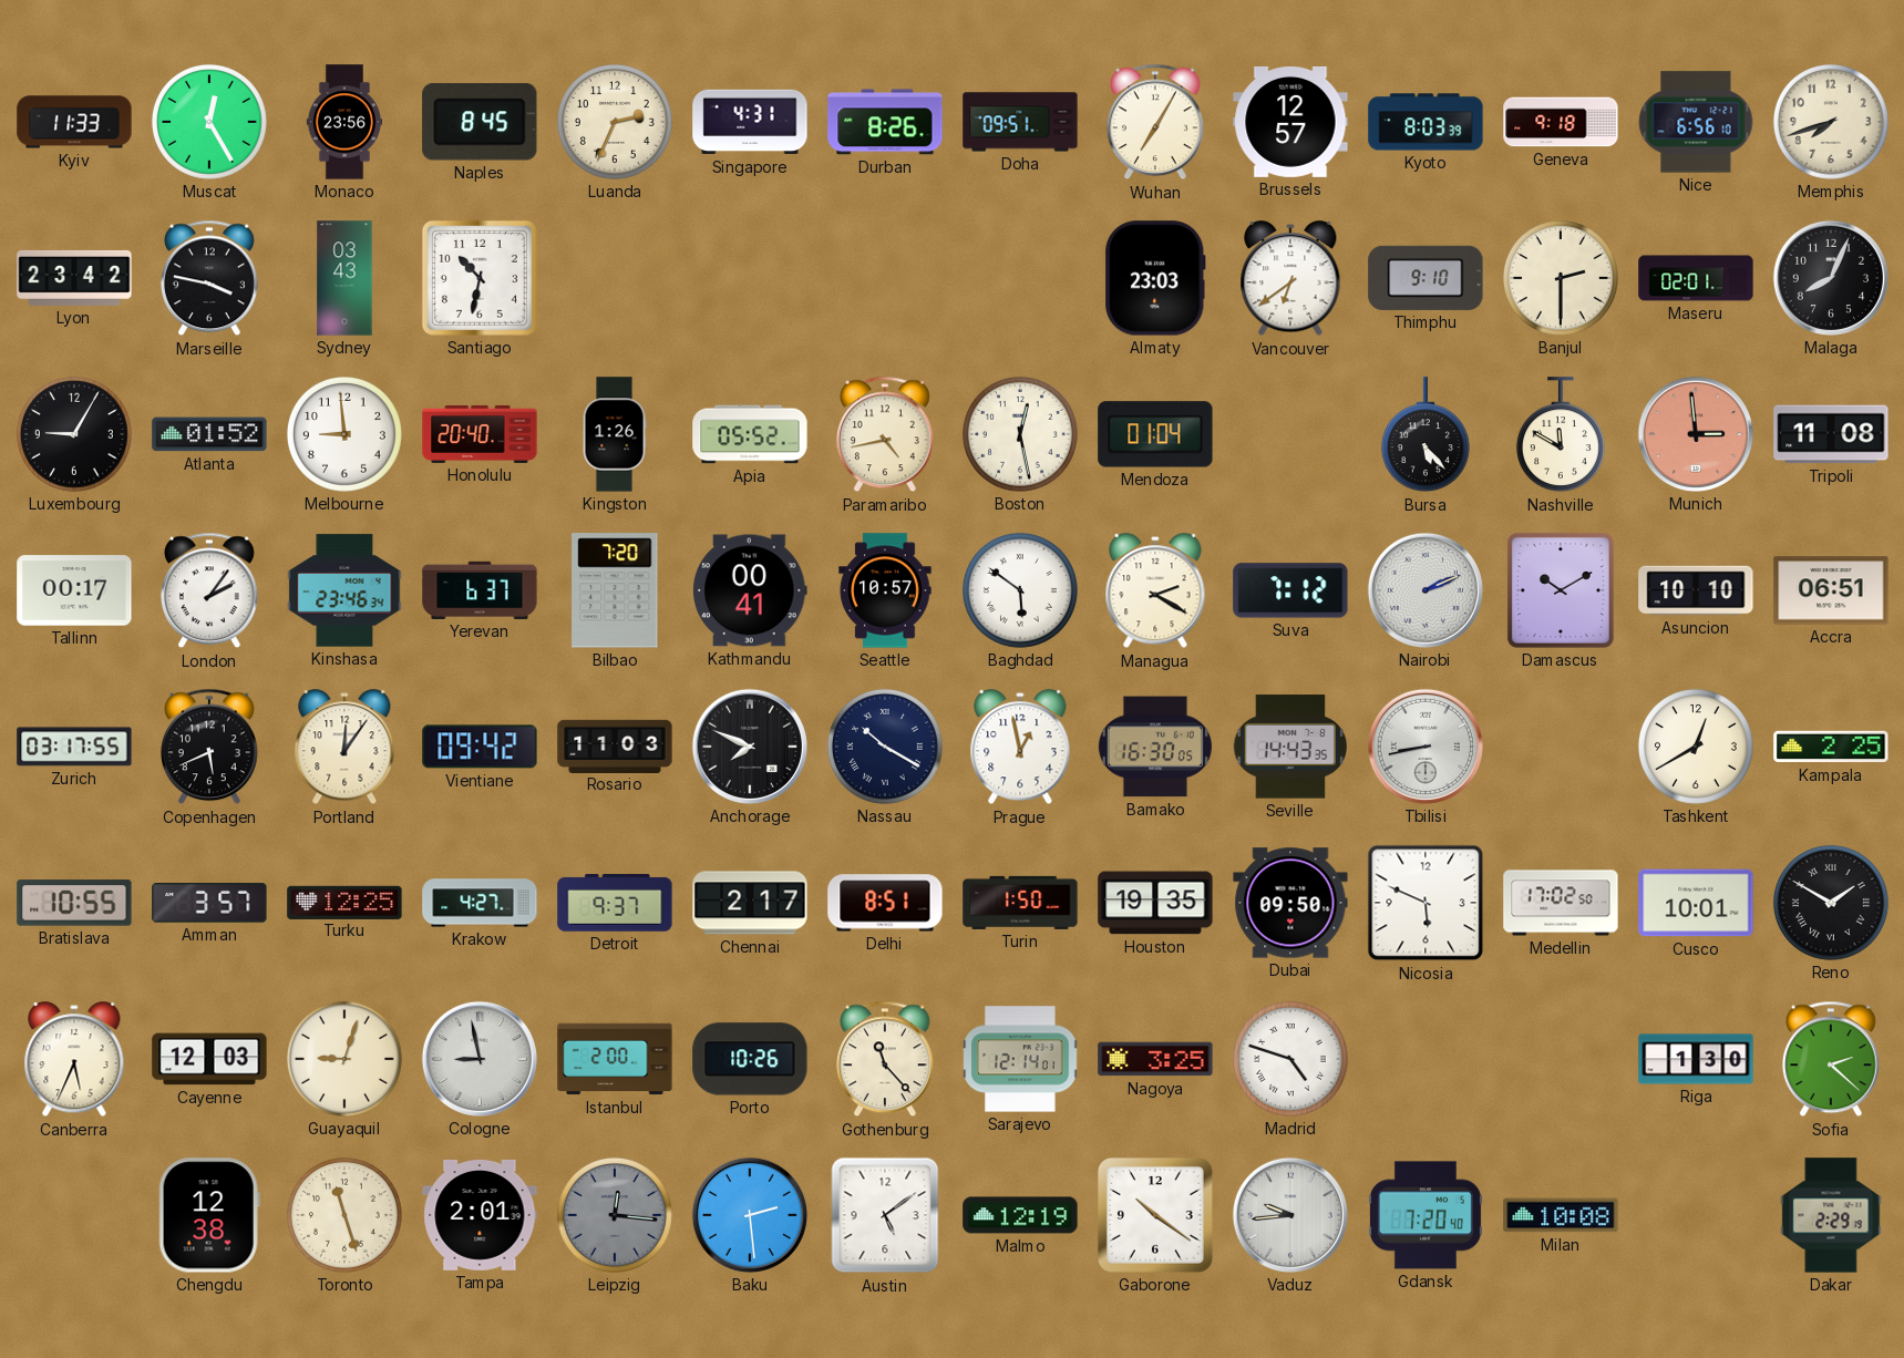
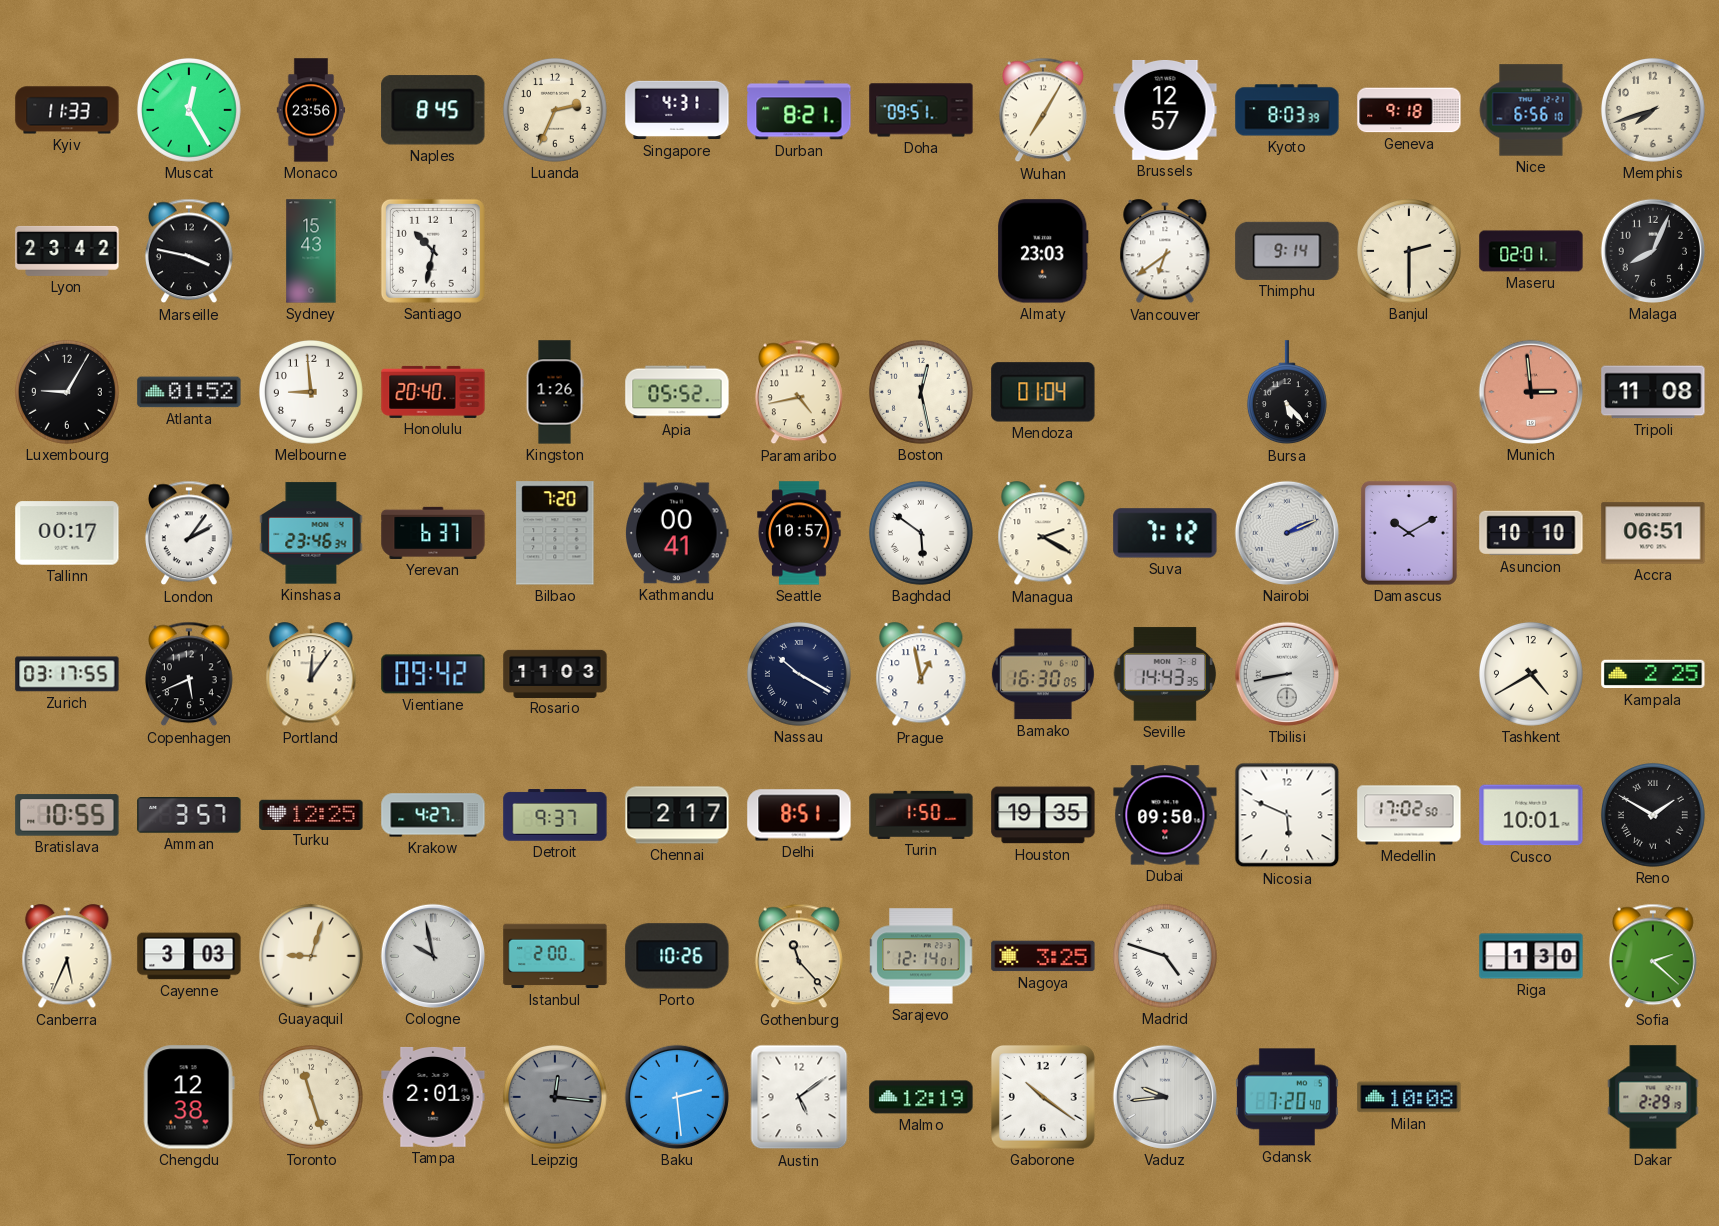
Durban: 8:26 -> 8:21 (799, 110)
Sydney: 03:43 -> 15:43 (311, 251)
Thimphu: 9:10 -> 9:14 (1287, 251)
Nashville: 11:50 -> none (1561, 435)
Anchorage: 7:49 -> none (750, 747)
Tashkent: 12:40 -> 4:40 (1531, 674)
Cayenne: 12:03 -> 3:03 (189, 956)
Cologne: 8:58 -> 9:58 (433, 956)
